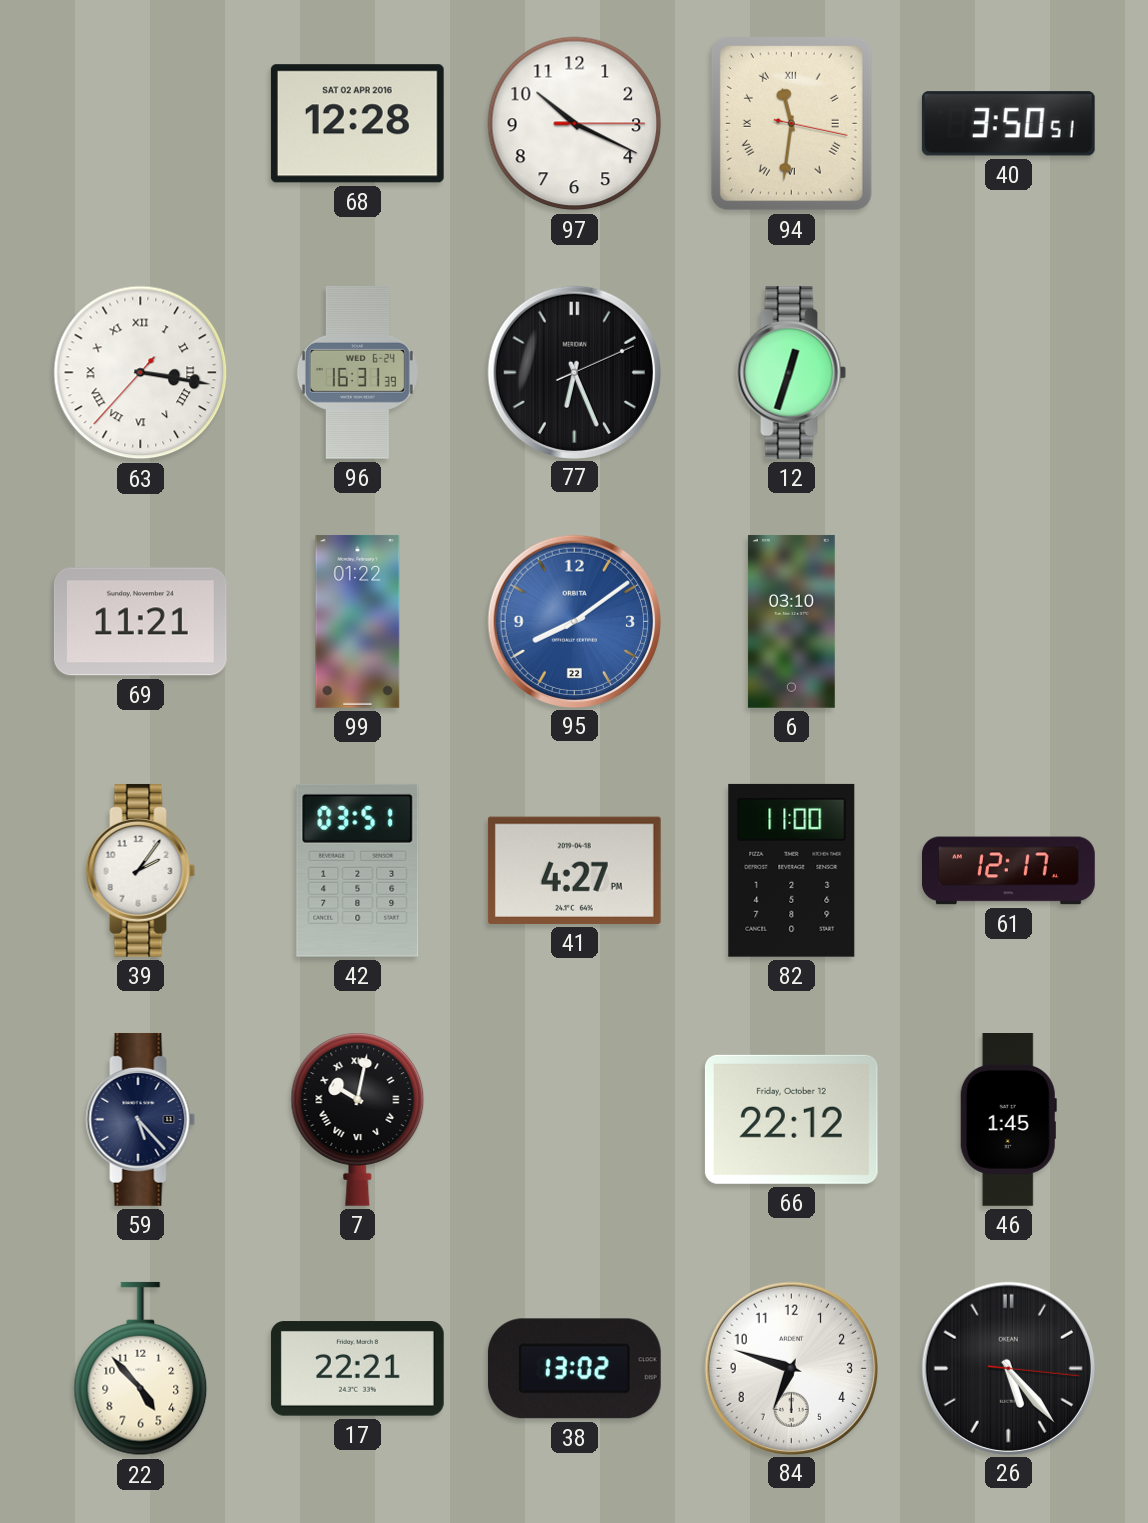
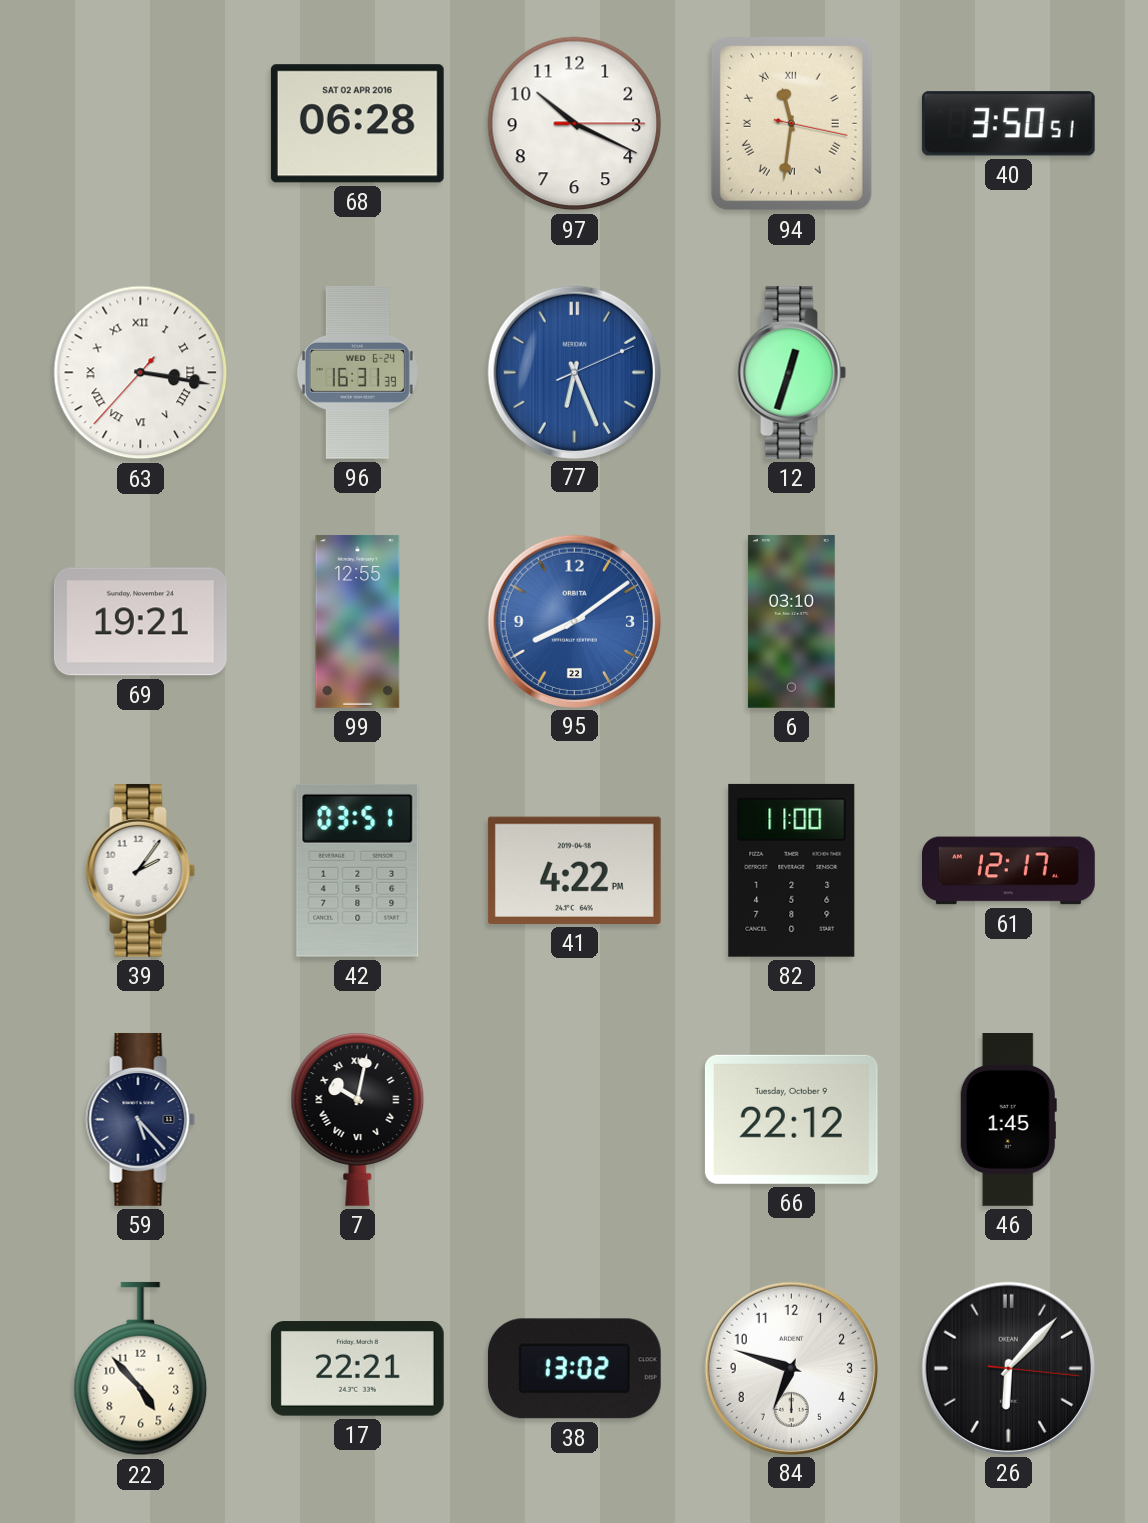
68: 12:28 -> 06:28 (357, 124)
77 dial: black -> blue (574, 372)
69: 11:21 -> 19:21 (140, 622)
99: 01:22 -> 12:55 (358, 622)
41: 4:27 -> 4:22 (574, 870)
66 date: Friday, October 12 -> Tuesday, October 9 (791, 1119)
26: 5:23 -> 6:07 (1008, 1368)
